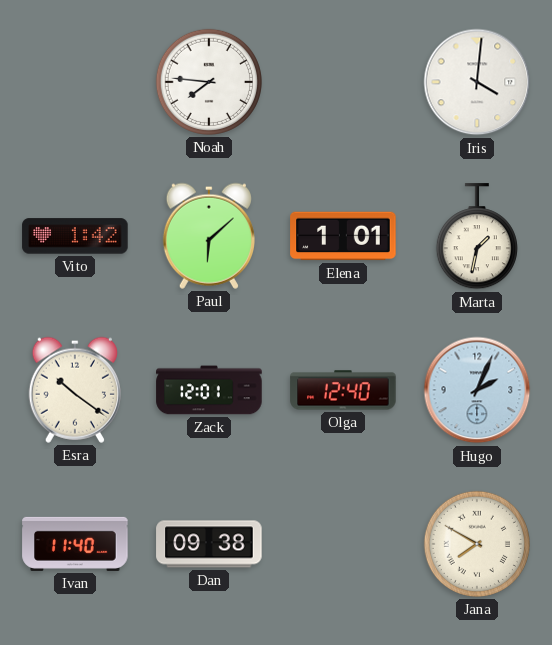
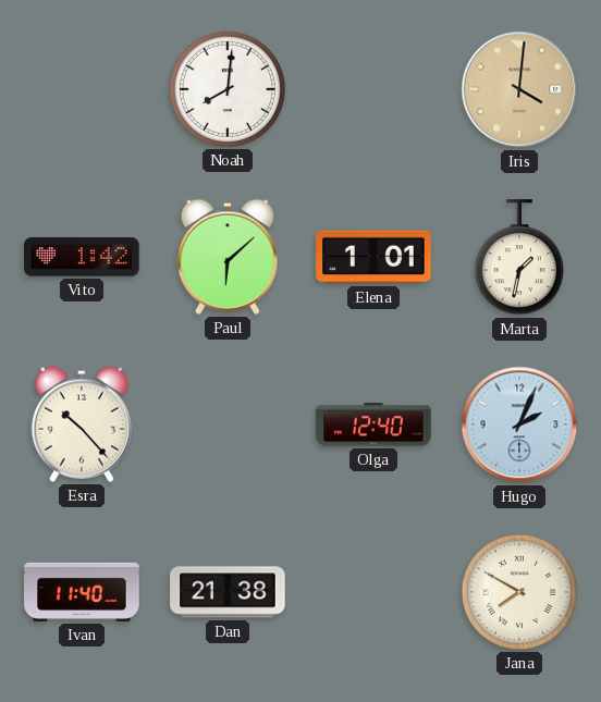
Noah: 7:46 -> 8:01 (228, 89)
Iris dial: white -> champagne (519, 89)
Esra: 10:21 -> 10:23 (82, 424)
Zack: 12:01 -> none (209, 390)
Dan: 09:38 -> 21:38 (228, 592)
